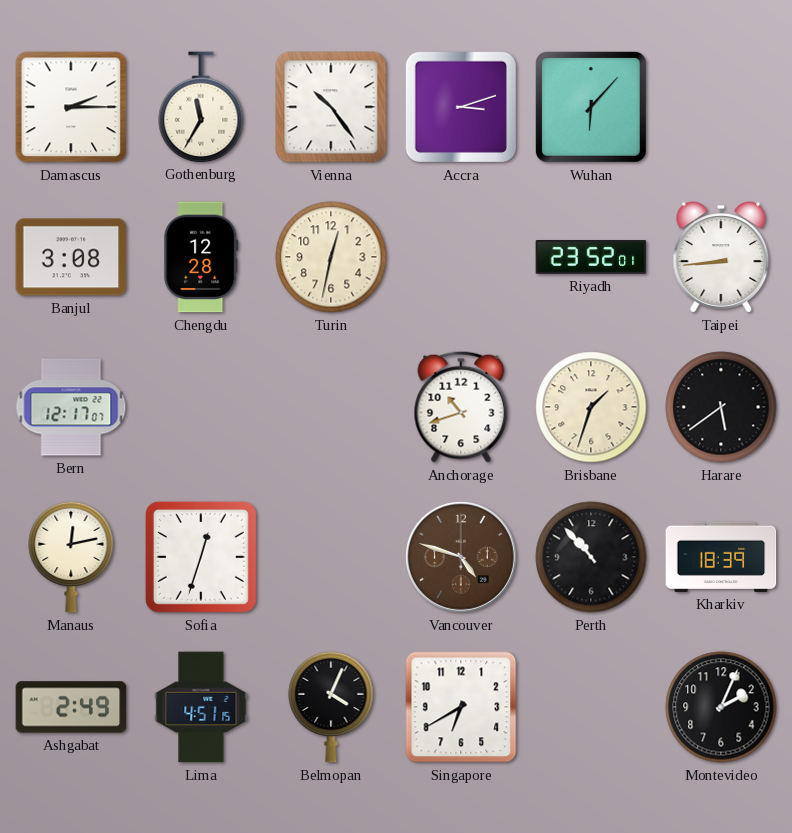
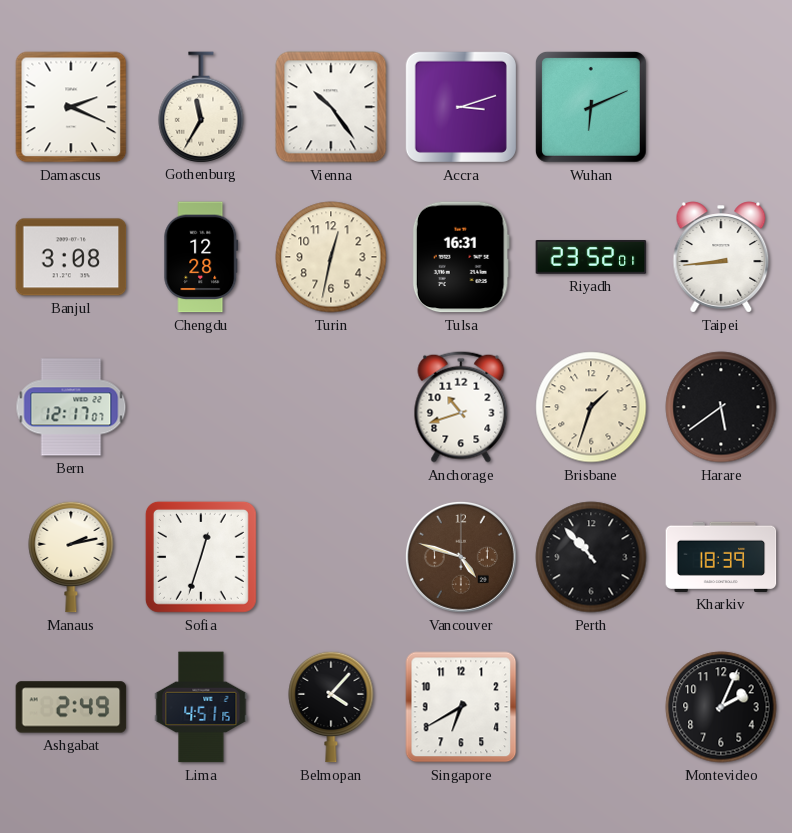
Damascus: 2:15 -> 2:19 (71, 107)
Wuhan: 6:07 -> 6:11 (592, 108)
Tulsa: none -> 16:31 (461, 257)
Manaus: 12:13 -> 2:13 (71, 557)
Belmopan: 4:04 -> 4:07 (331, 707)
